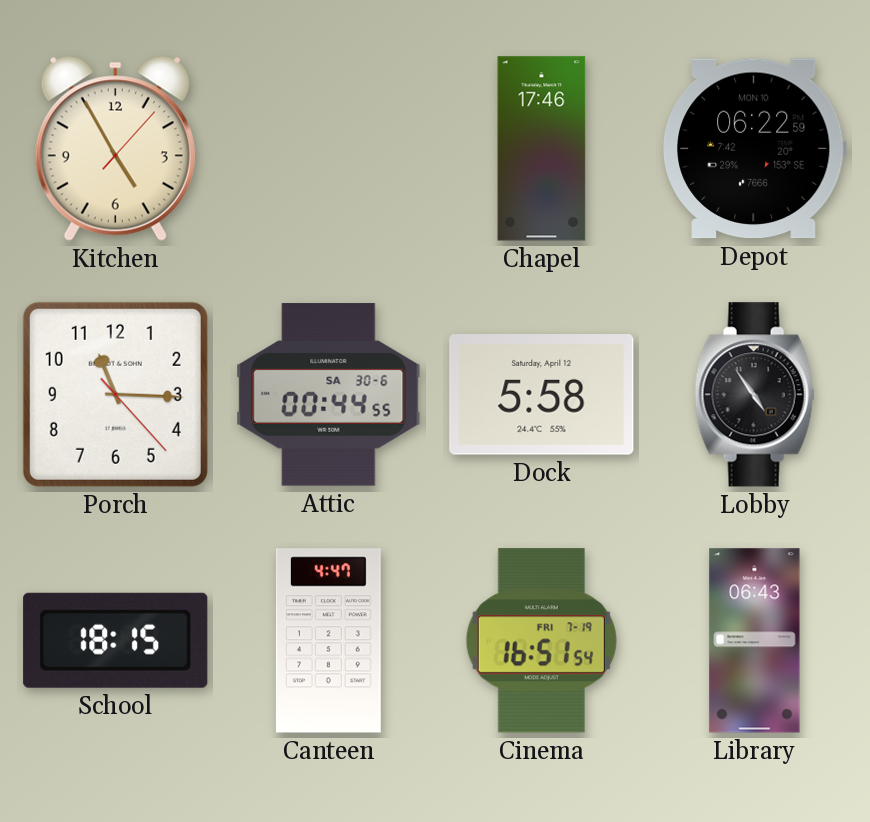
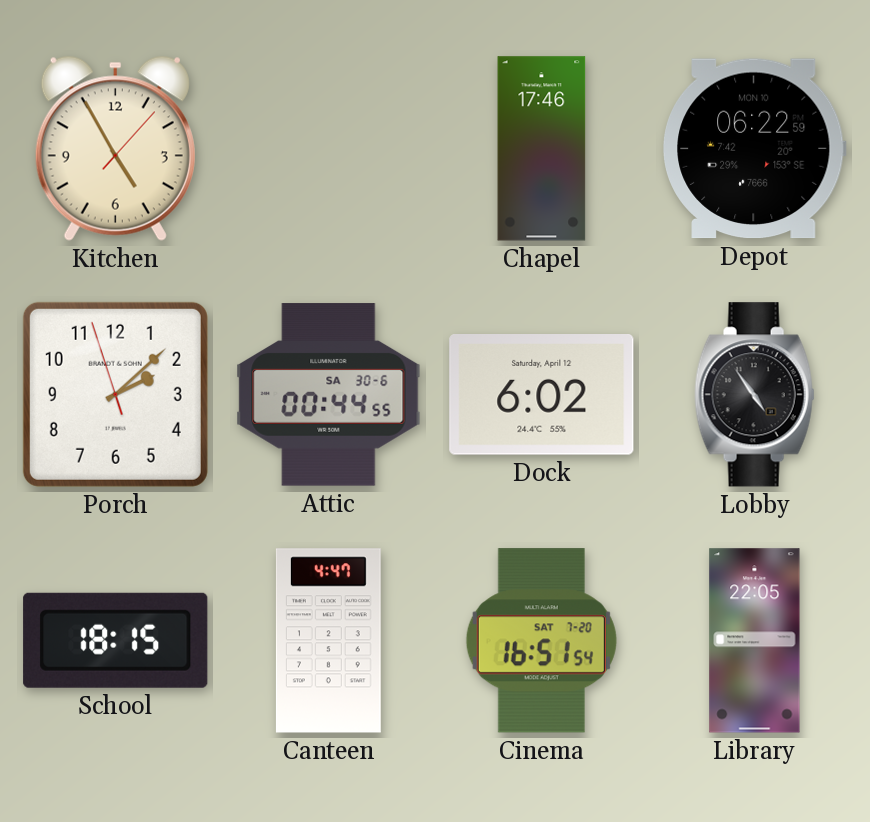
Porch: 11:15 -> 2:07 (115, 394)
Dock: 5:58 -> 6:02 (542, 395)
Cinema date: FRI 7-19 -> SAT 7-20 (541, 641)
Library: 06:43 -> 22:05 (755, 641)
